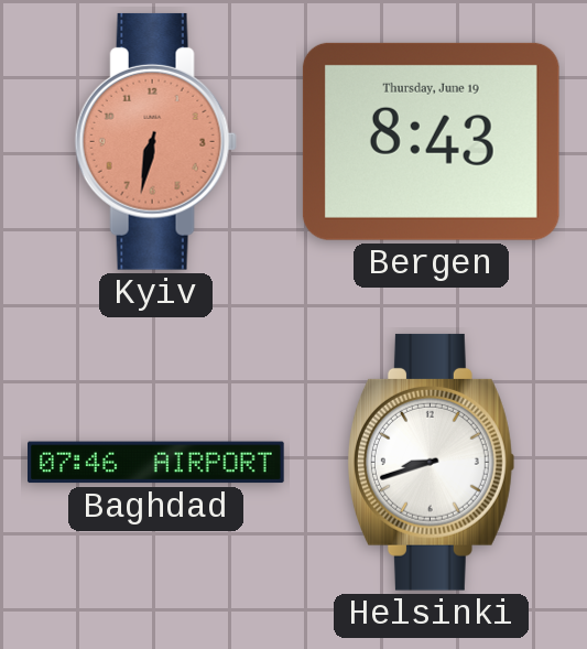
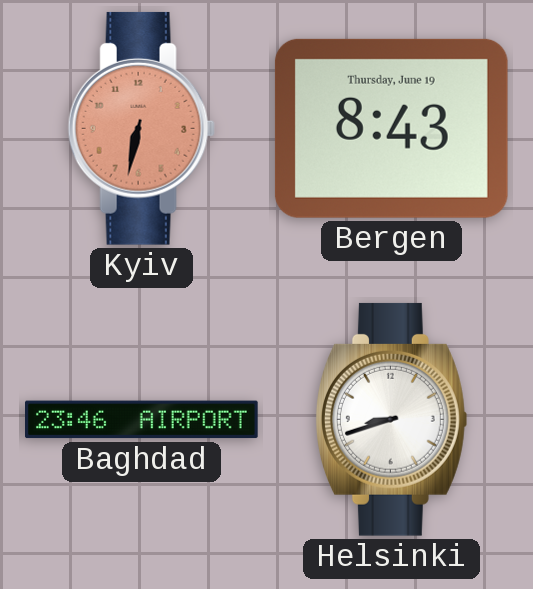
Baghdad: 07:46 -> 23:46 (142, 420)
